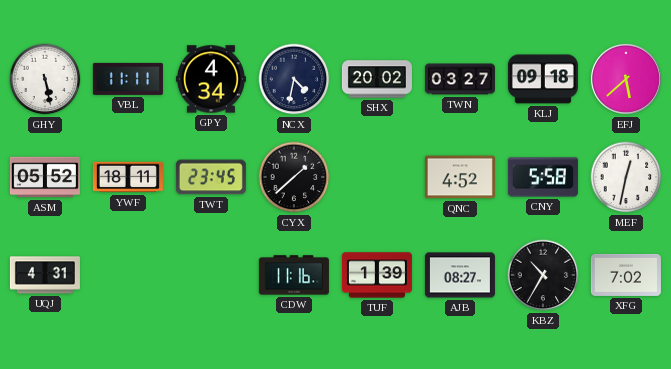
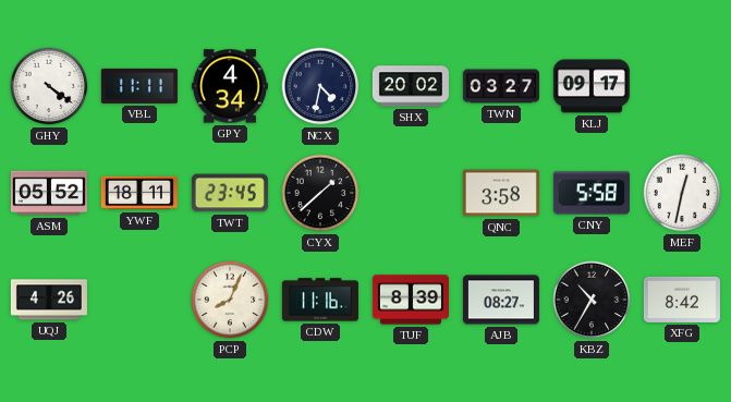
GHY: 5:28 -> 4:21 (49, 86)
KLJ: 09:18 -> 09:17 (592, 86)
EFJ: 5:38 -> none (626, 79)
QNC: 4:52 -> 3:58 (501, 193)
UQJ: 4:31 -> 4:26 (49, 300)
PCP: none -> 8:04 (230, 300)
TUF: 1:39 -> 8:39 (411, 300)
XFG: 7:02 -> 8:42 (682, 300)
